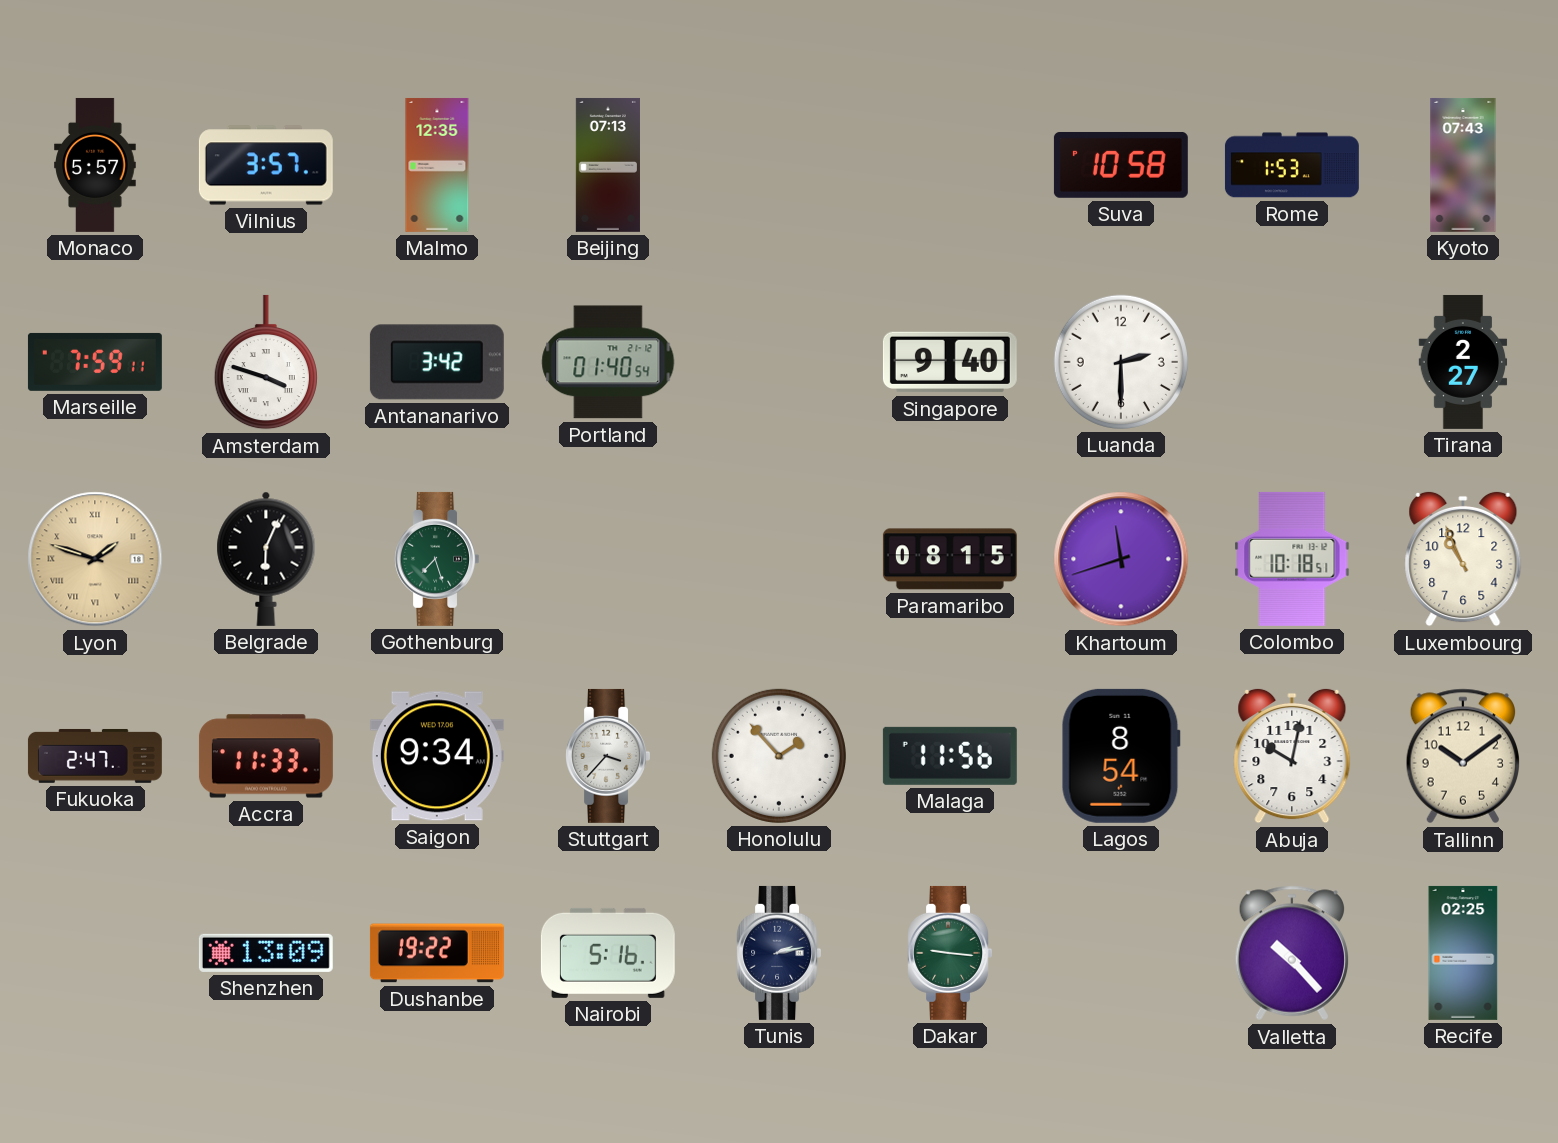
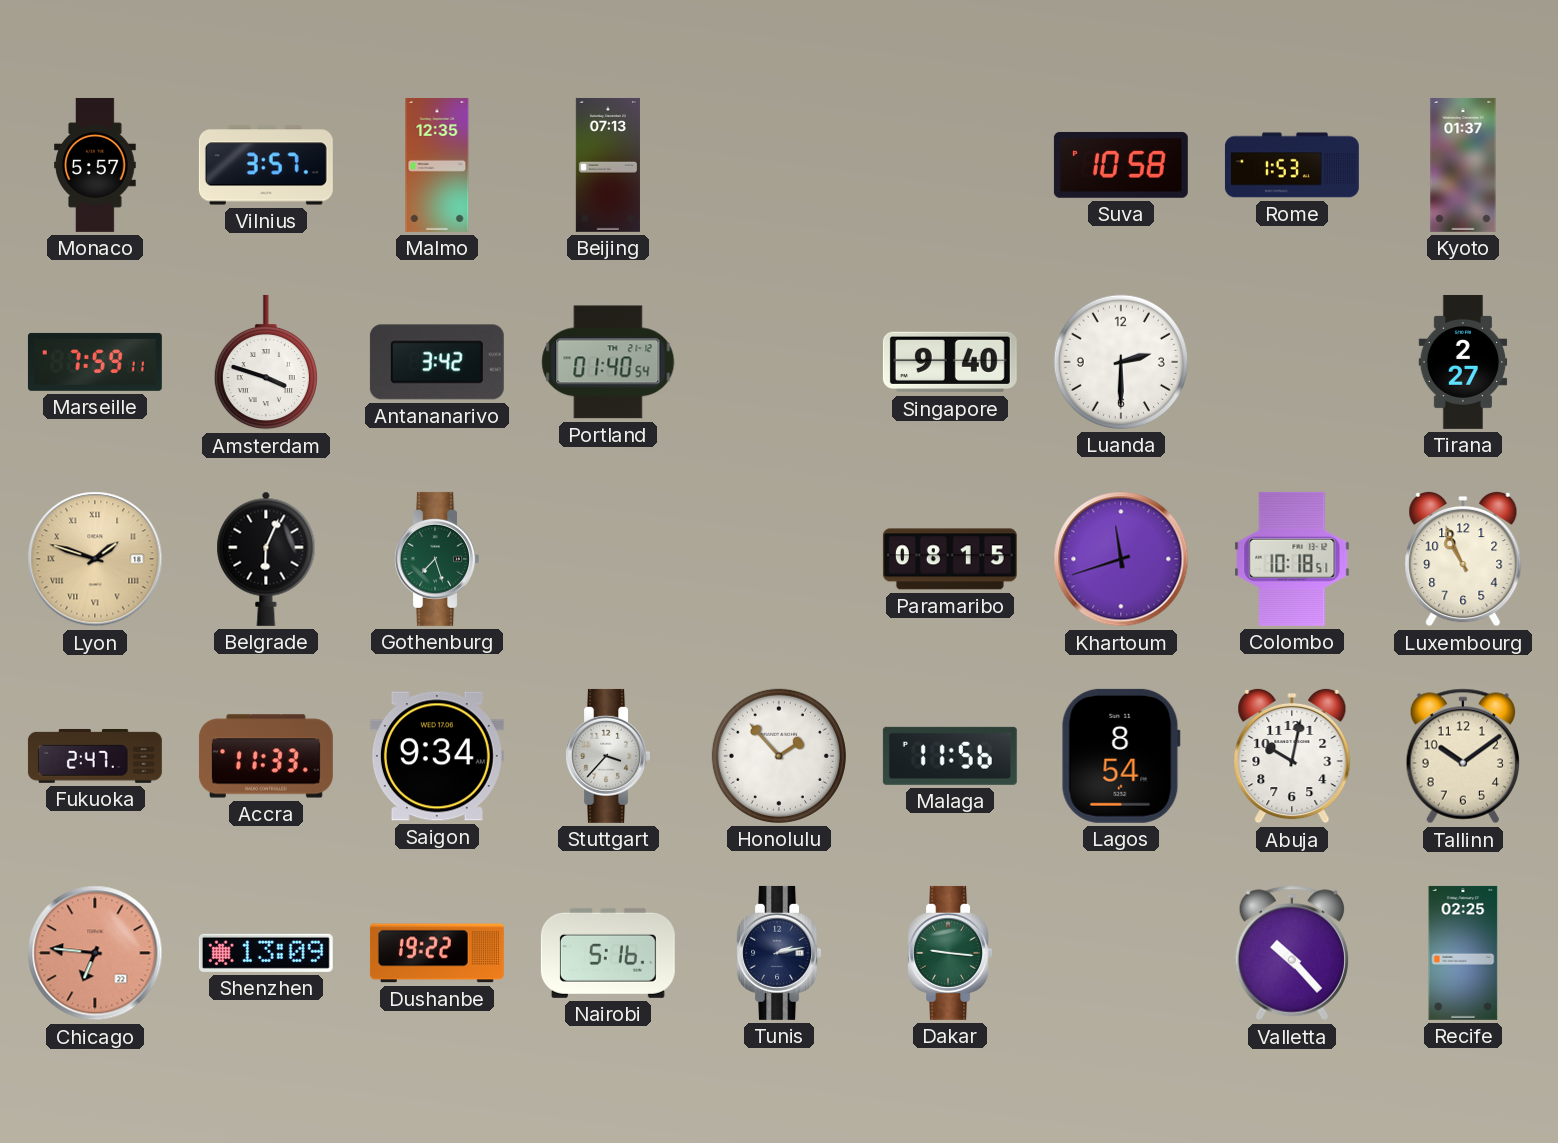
Kyoto: 07:43 -> 01:37 (1463, 165)
Chicago: none -> 6:46 (95, 953)
